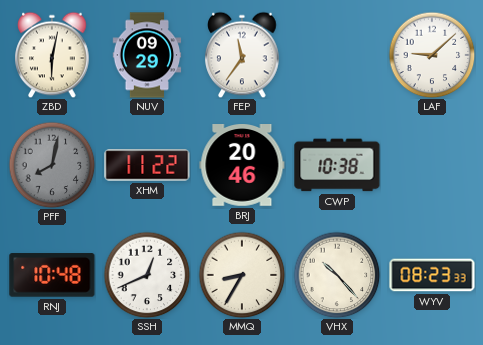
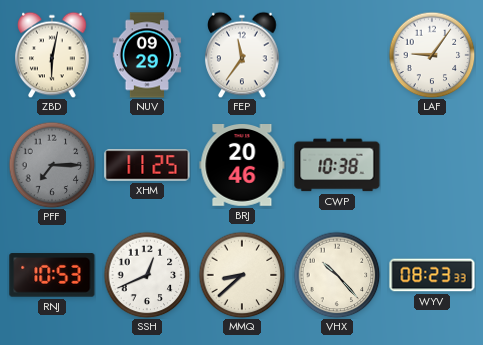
LAF: 9:08 -> 9:06 (432, 55)
PFF: 8:02 -> 7:15 (52, 165)
XHM: 11:22 -> 11:25 (147, 165)
RNJ: 10:48 -> 10:53 (52, 275)
MMQ: 8:35 -> 8:38 (242, 275)
